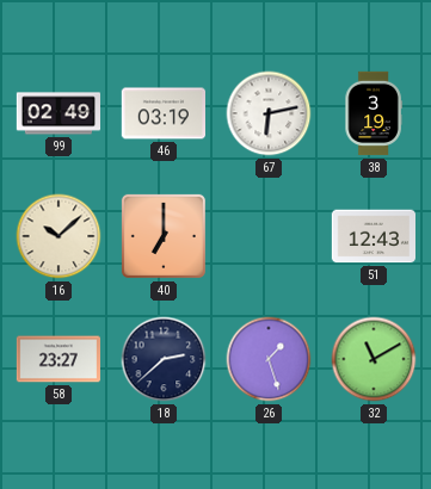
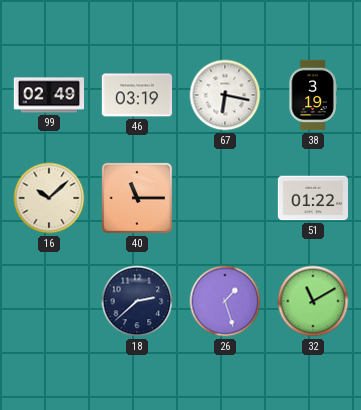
67: 6:13 -> 6:17 (225, 95)
40: 7:00 -> 11:15 (137, 198)
51: 12:43 -> 01:22 (313, 198)
58: 23:27 -> none (57, 359)
